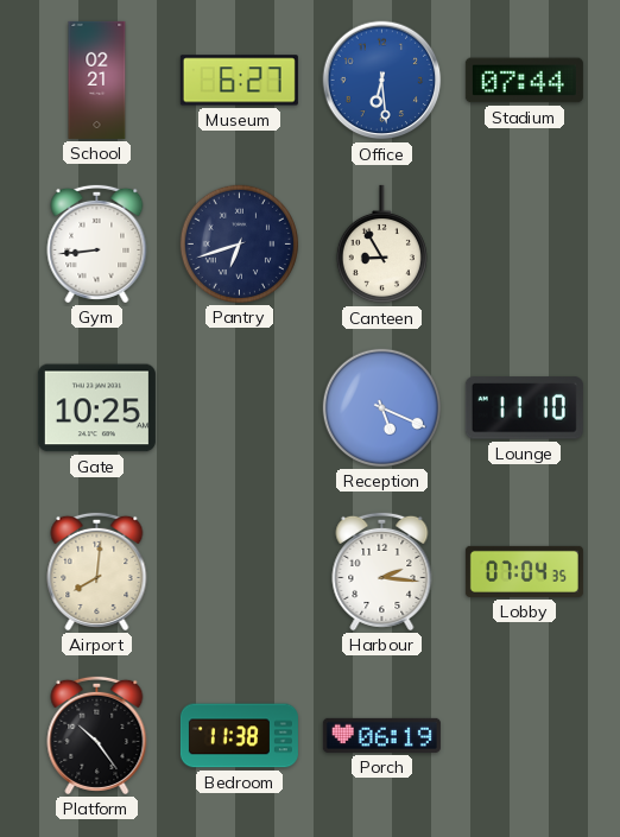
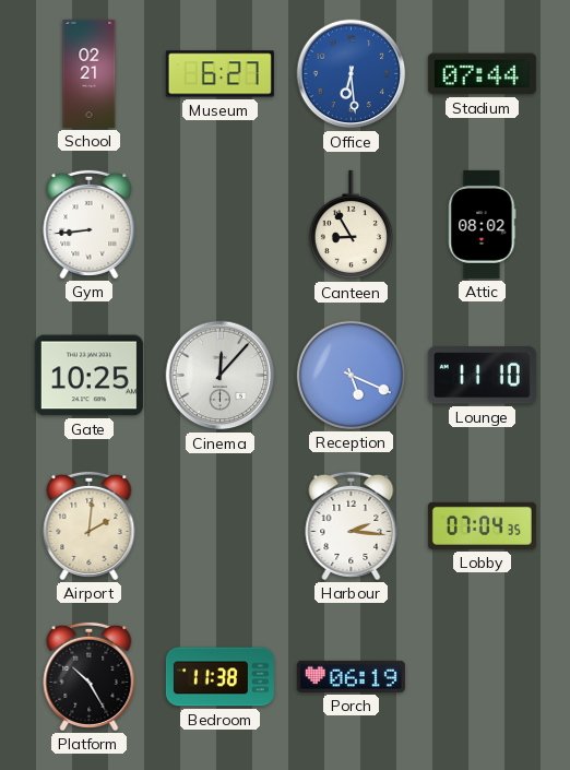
Pantry: 6:42 -> none (239, 243)
Attic: none -> 08:02 (483, 224)
Cinema: none -> 12:07 (221, 376)
Airport: 8:01 -> 2:01 (90, 525)
Platform: 10:24 -> 10:25 (90, 676)
